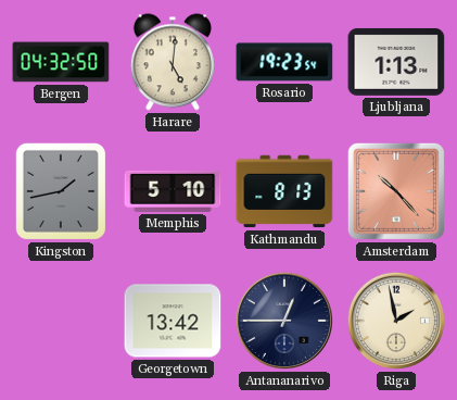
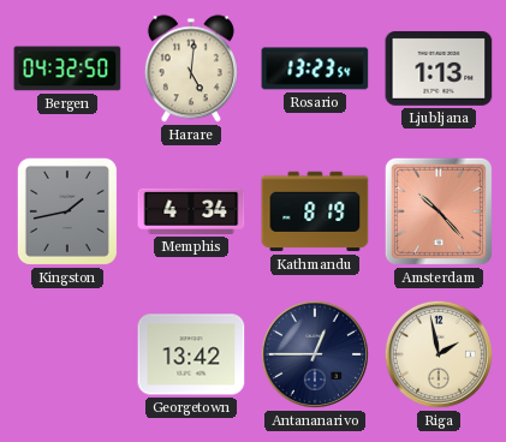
Rosario: 19:23 -> 13:23 (315, 68)
Memphis: 5:10 -> 4:34 (191, 211)
Kathmandu: 8:13 -> 8:19 (315, 211)
